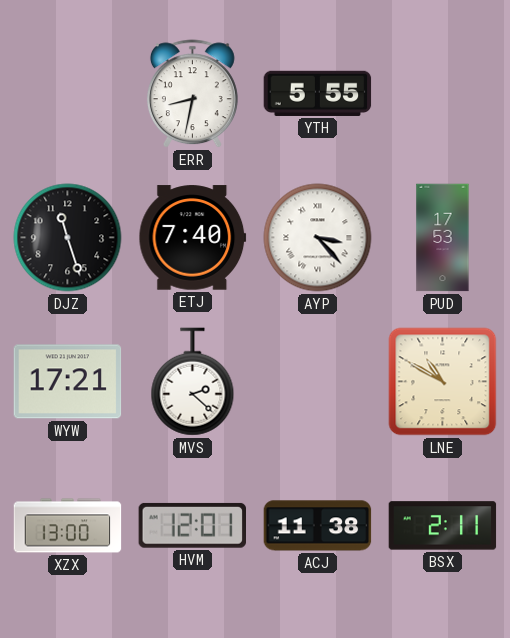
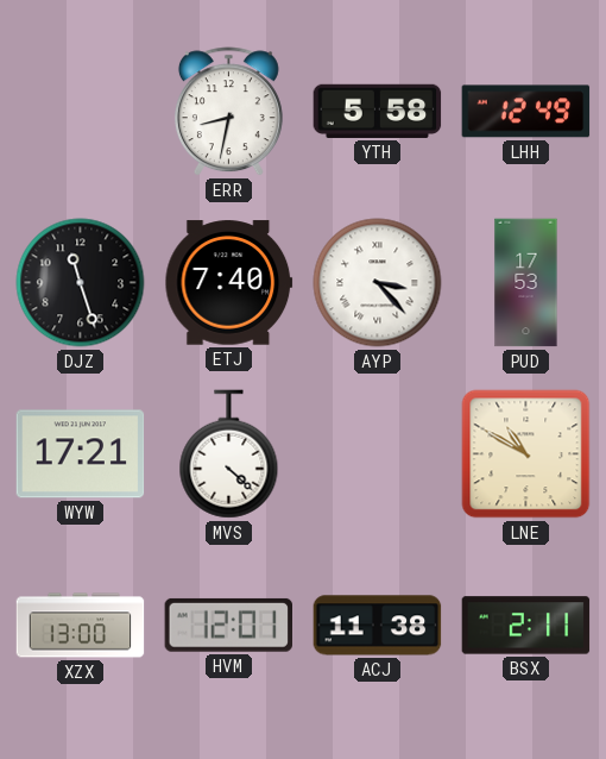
YTH: 5:55 -> 5:58 (378, 111)
LHH: none -> 12:49 (526, 112)
MVS: 2:22 -> 4:22 (229, 454)
